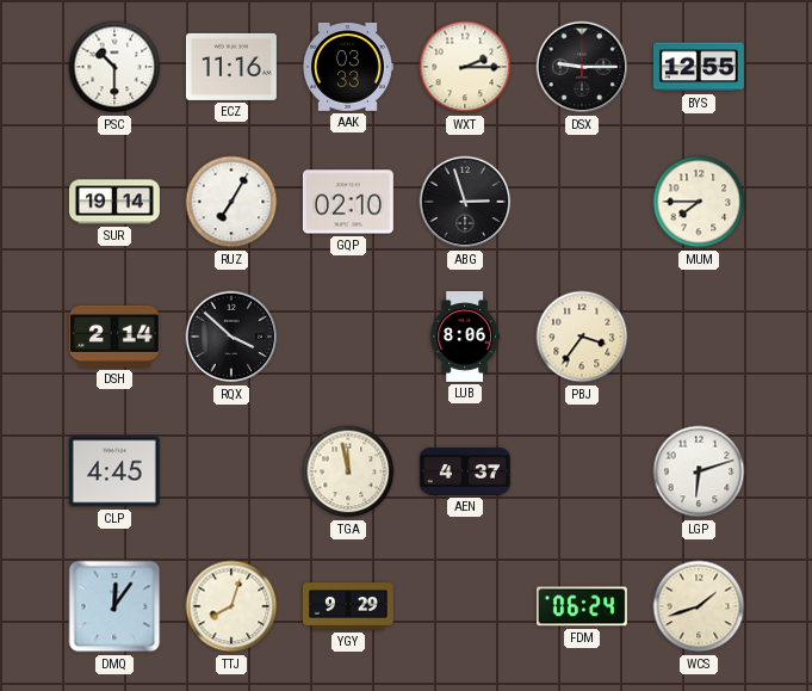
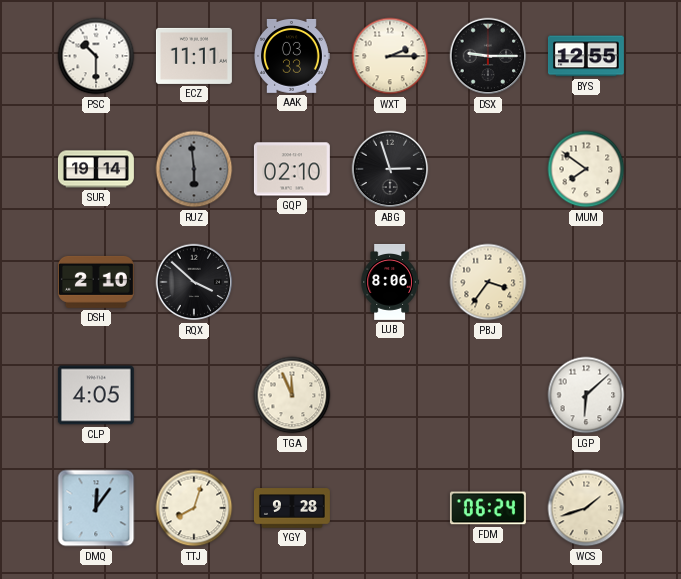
ECZ: 11:16 -> 11:11 (194, 56)
RUZ: 7:05 -> 5:59 (194, 169)
RUZ dial: white -> grey (194, 169)
MUM: 7:45 -> 7:51 (586, 169)
DSH: 2:14 -> 2:10 (96, 282)
CLP: 4:45 -> 4:05 (96, 395)
TGA: 11:58 -> 11:56 (292, 395)
AEN: 4:37 -> none (465, 471)
LGP: 6:12 -> 6:08 (586, 395)
YGY: 9:29 -> 9:28 (292, 508)
